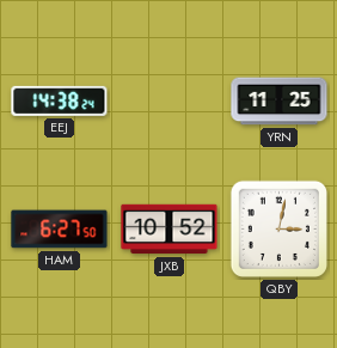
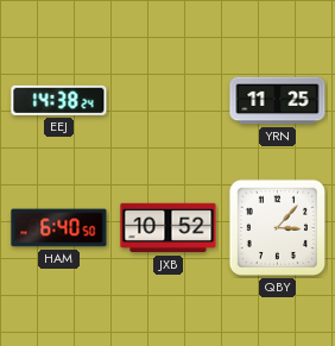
HAM: 6:27 -> 6:40 (59, 228)
QBY: 3:02 -> 3:07 (277, 227)
